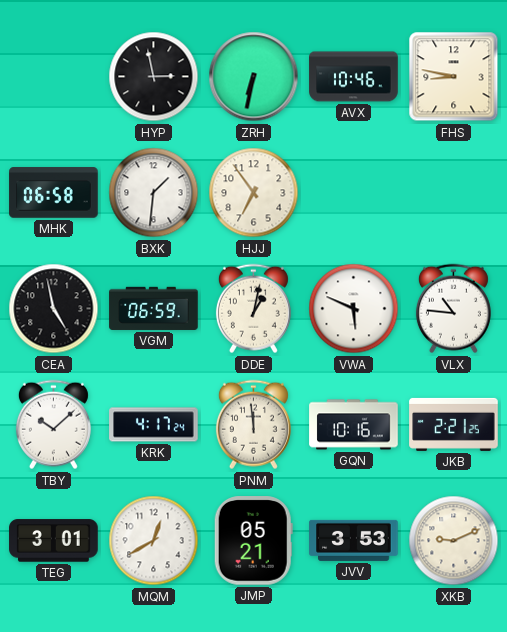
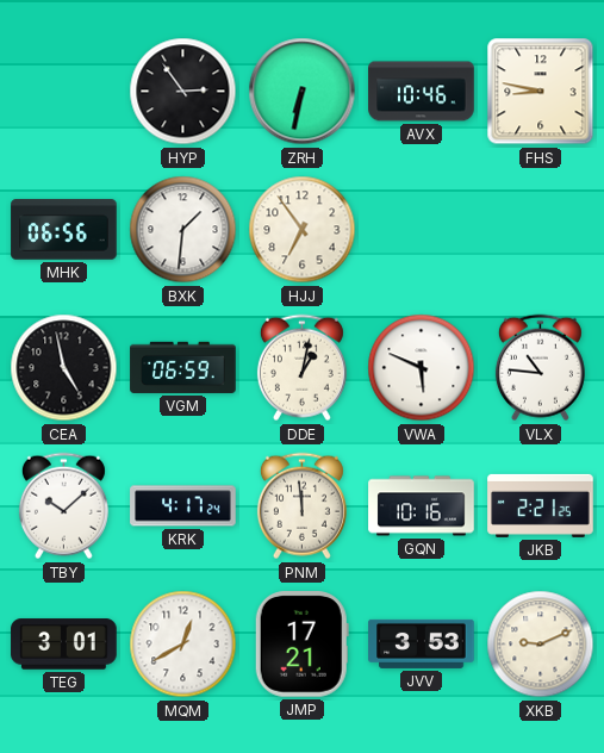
HYP: 2:58 -> 2:54 (183, 92)
MHK: 06:58 -> 06:56 (64, 230)
JMP: 05:21 -> 17:21 (301, 645)
